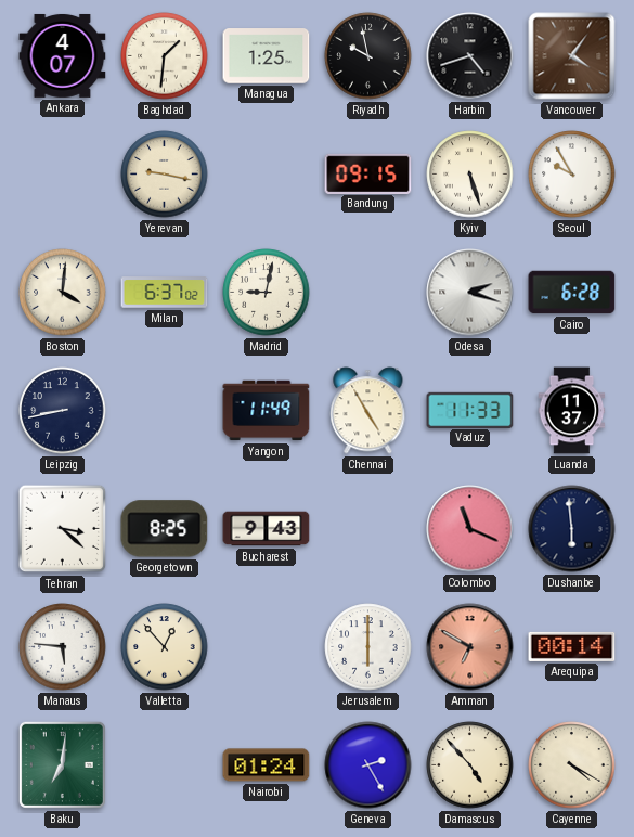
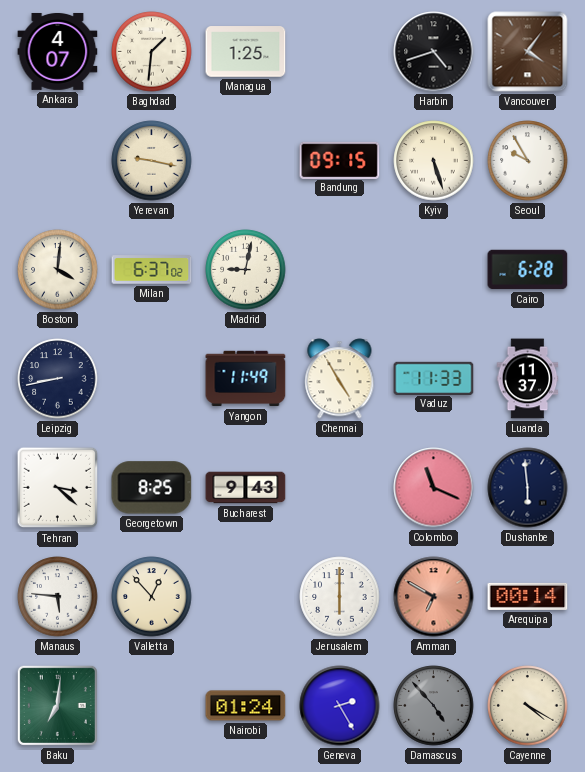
Riyadh: 9:58 -> none (368, 56)
Odesa: 2:18 -> none (470, 293)
Damascus dial: cream -> grey (434, 706)
